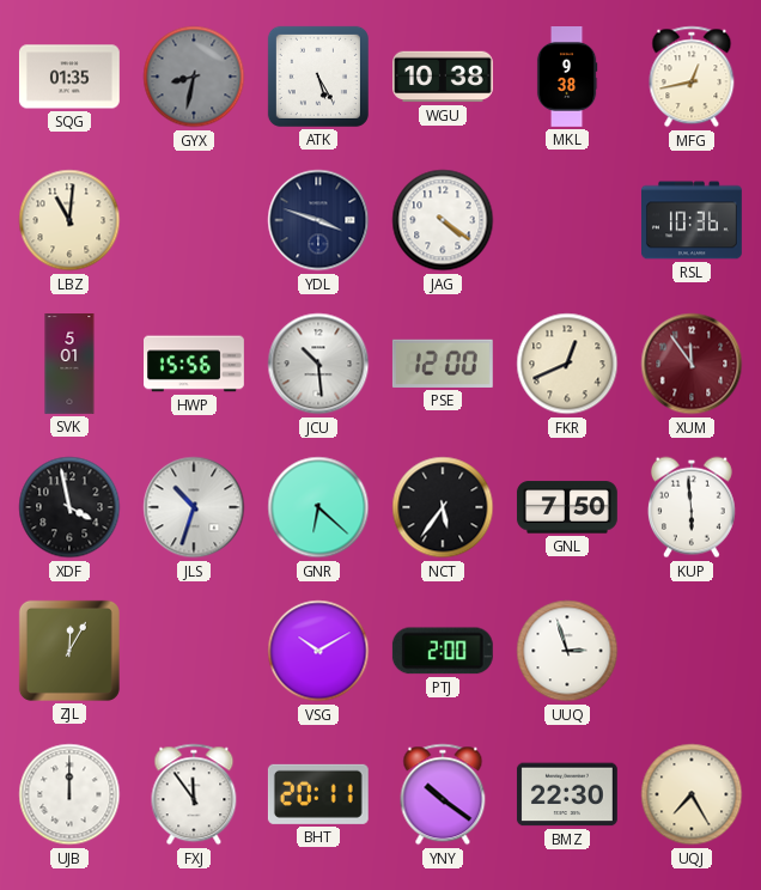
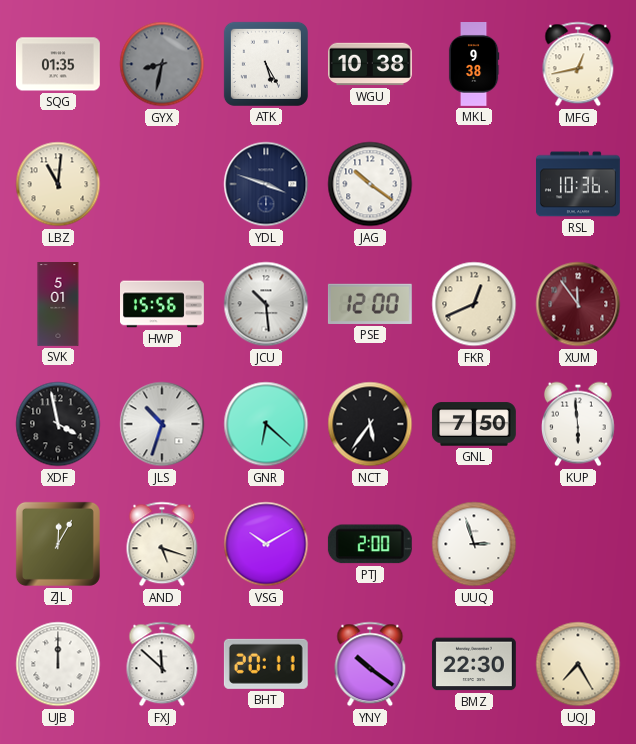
JAG: 4:21 -> 10:21 (370, 184)
AND: none -> 5:18 (162, 544)
FXJ: 11:54 -> 11:52 (162, 664)
